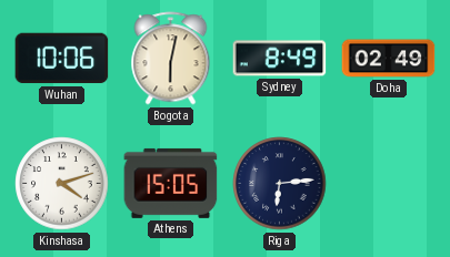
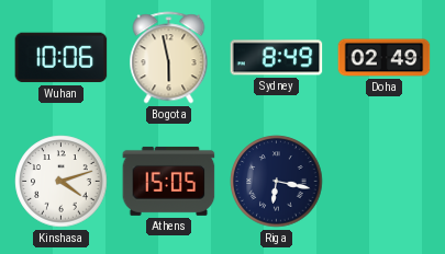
Bogota: 6:02 -> 5:58 (169, 58)
Riga: 6:14 -> 6:17 (277, 182)
